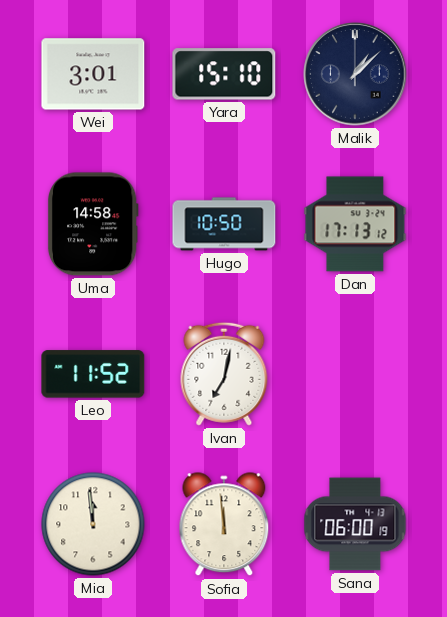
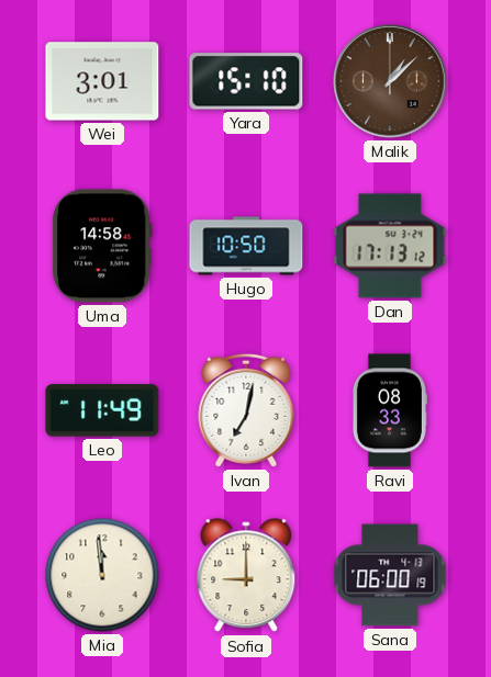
Malik dial: navy -> brown (390, 81)
Leo: 11:52 -> 11:49 (102, 410)
Ravi: none -> 08:33 (389, 410)
Sofia: 11:59 -> 9:00 (246, 576)
